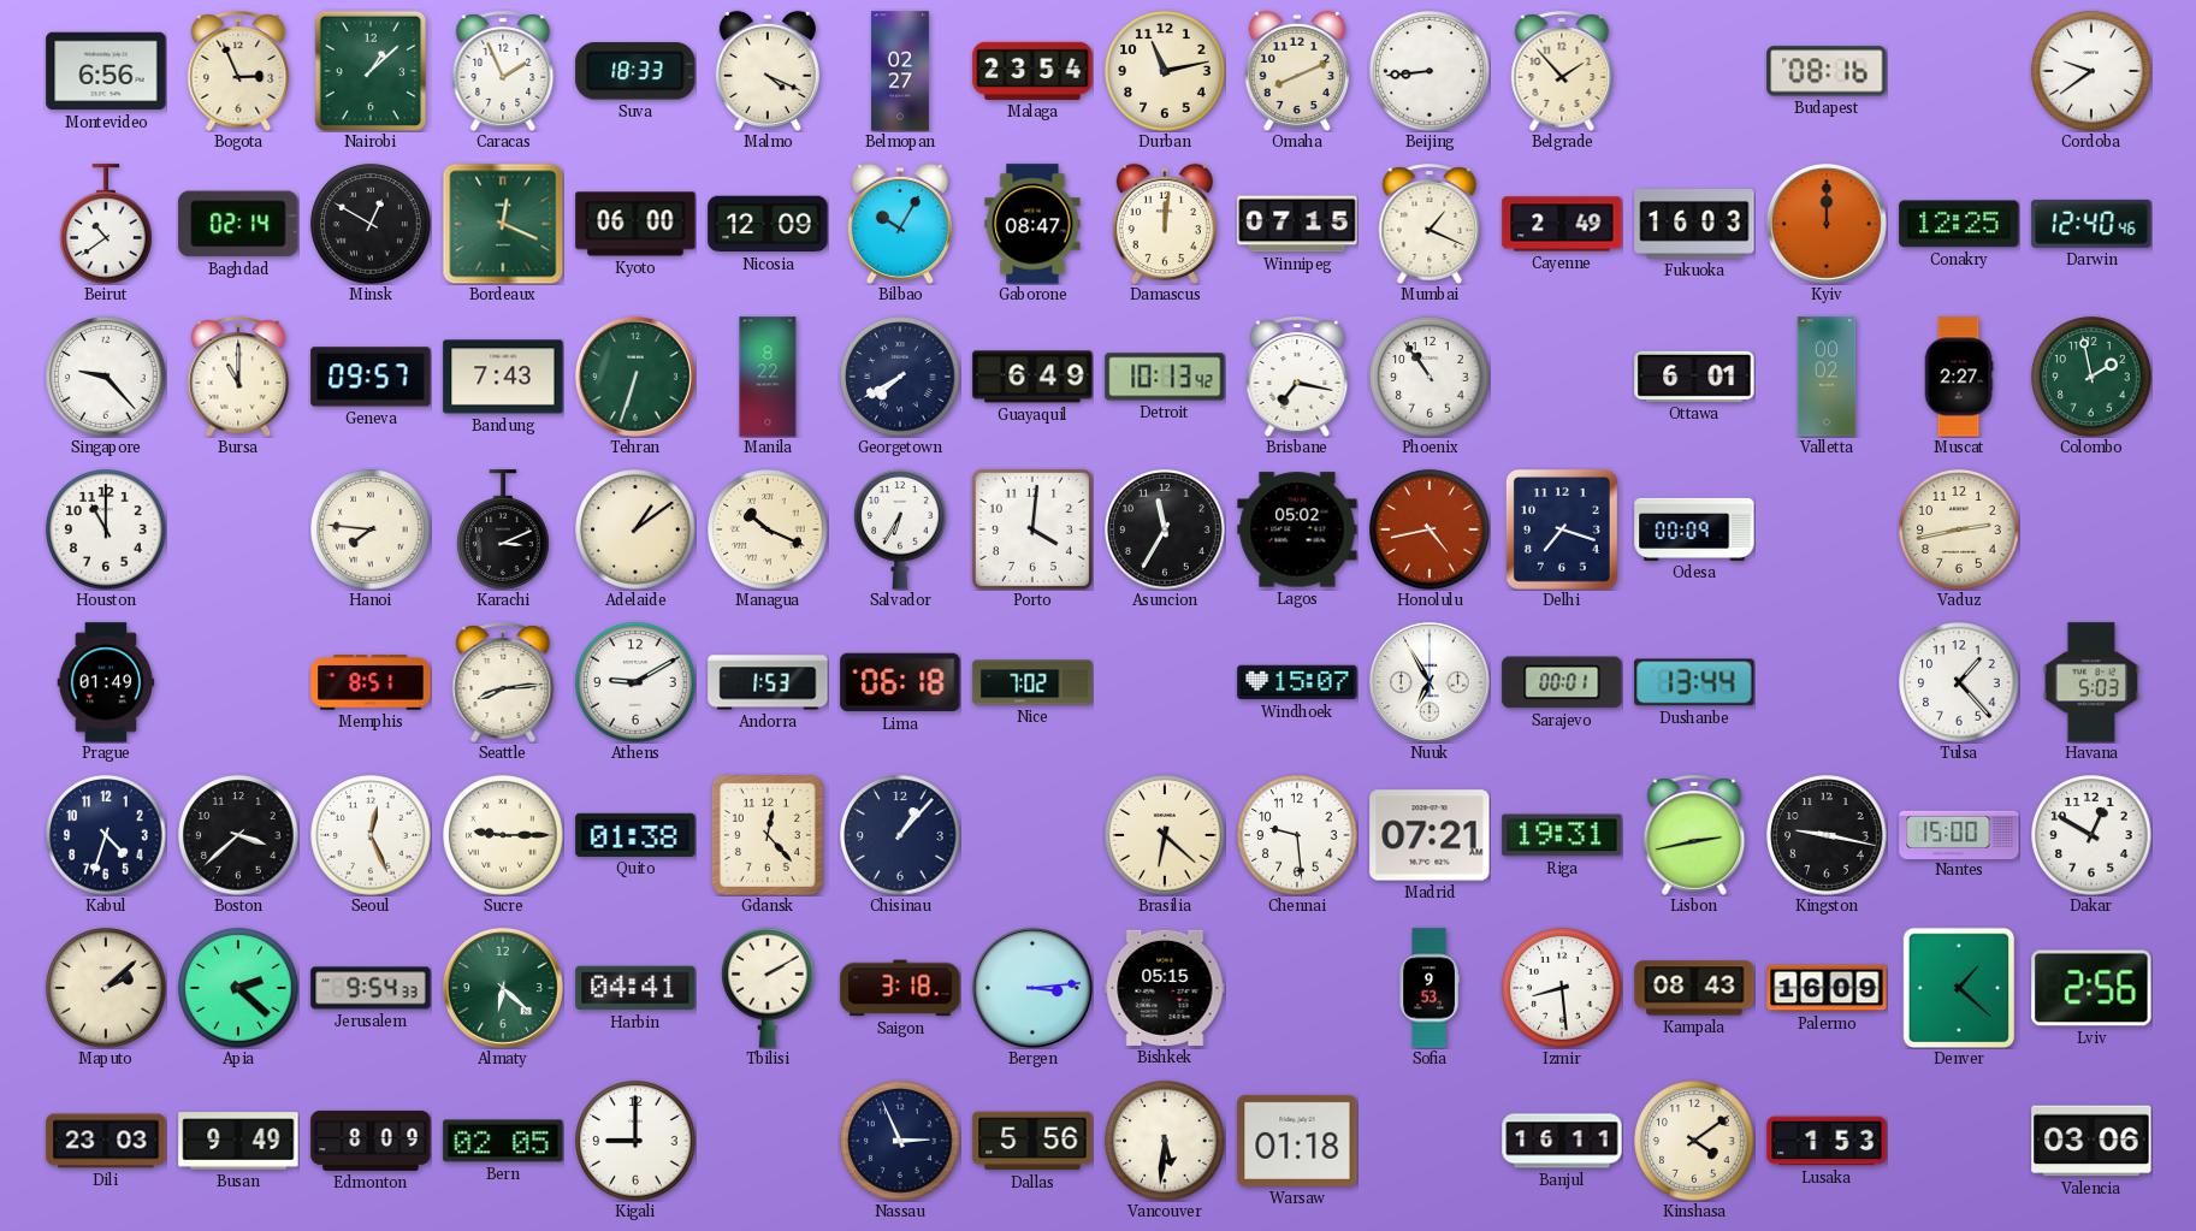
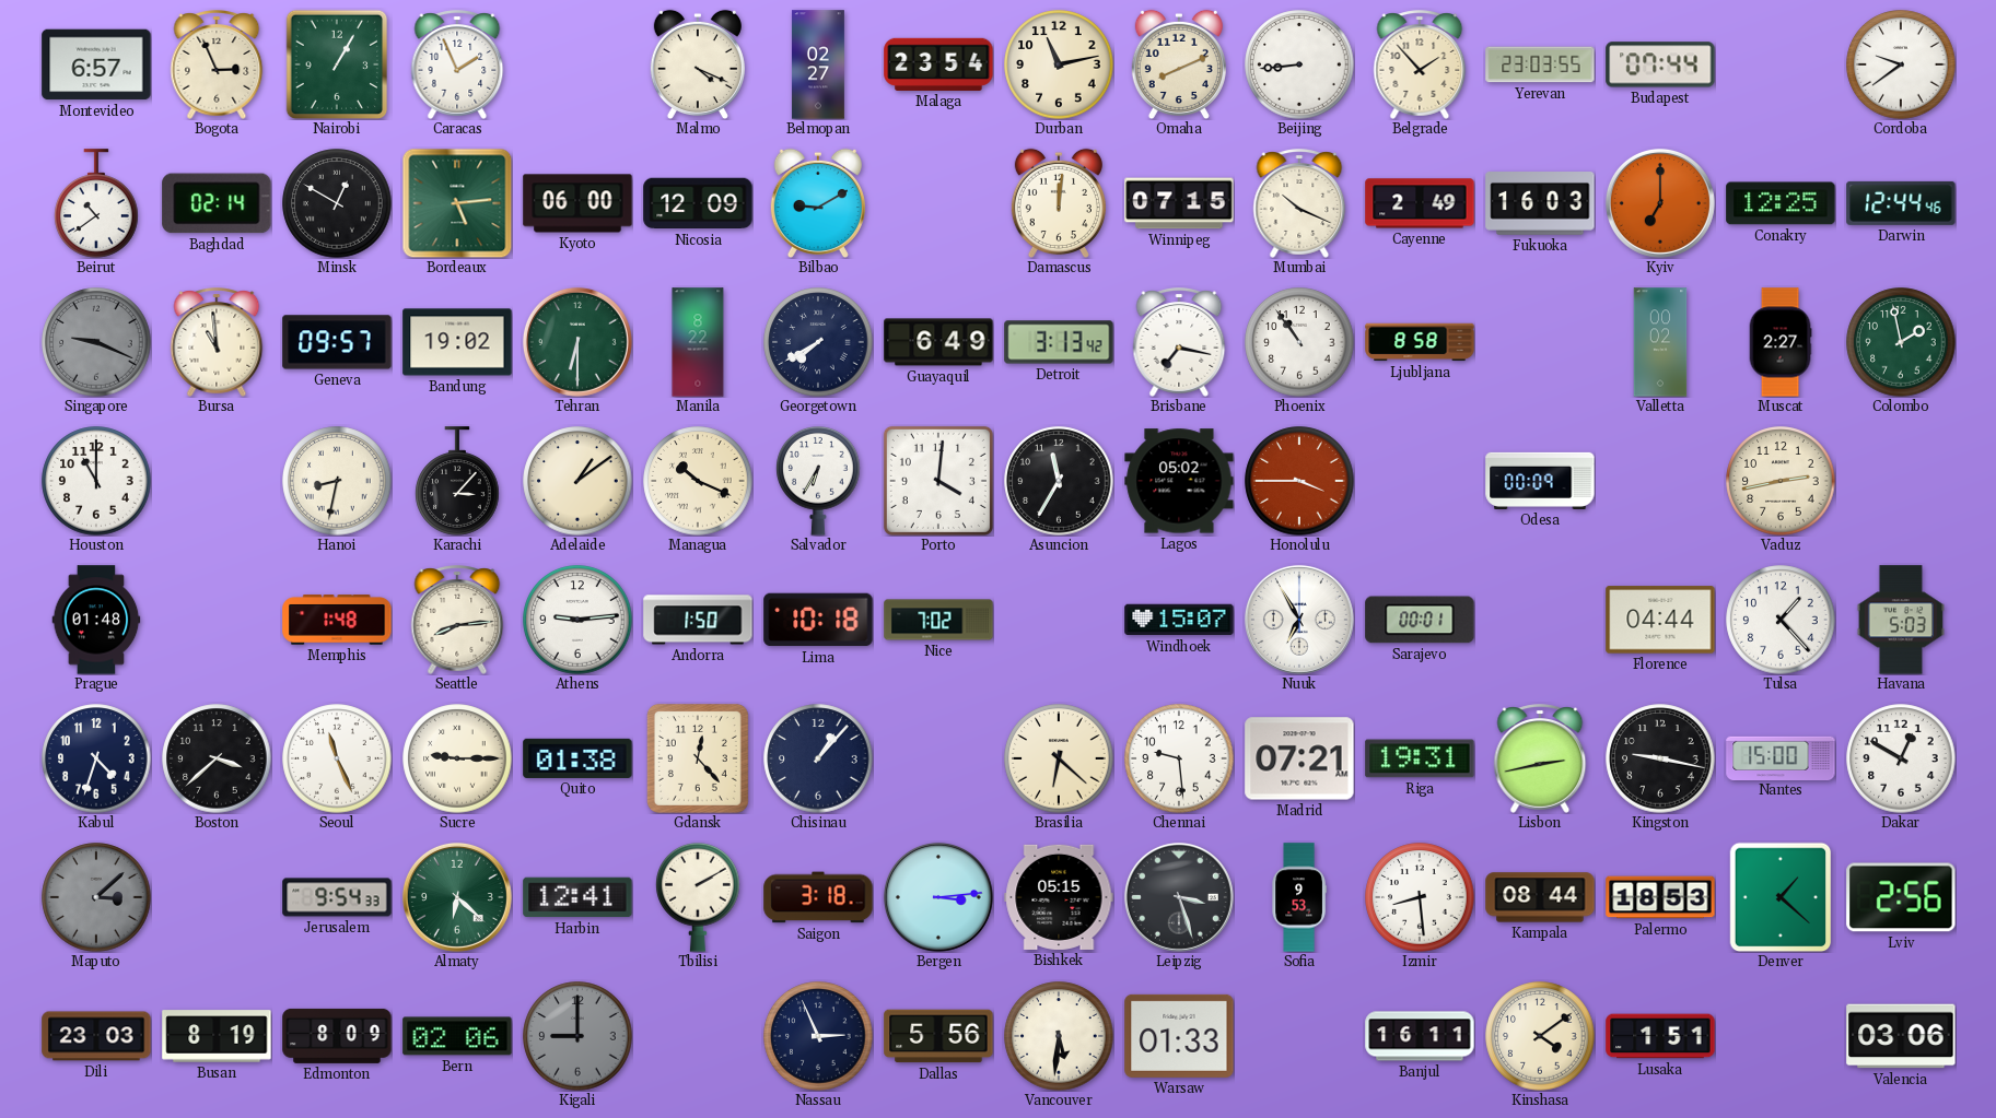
Montevideo: 6:56 -> 6:57 (96, 64)
Nairobi: 1:08 -> 1:05 (337, 64)
Suva: 18:33 -> none (635, 71)
Yerevan: none -> 23:03 (1540, 64)
Budapest: 08:16 -> 07:44 (1660, 64)
Bordeaux: 12:19 -> 5:14 (457, 203)
Bilbao: 10:05 -> 9:10 (818, 203)
Gaborone: 08:47 -> none (1032, 224)
Mumbai: 1:19 -> 10:19 (1299, 203)
Kyiv: 12:00 -> 7:00 (1660, 203)
Darwin: 12:40 -> 12:44 (1901, 203)
Singapore: 9:23 -> 9:19 (96, 342)
Singapore dial: white -> grey (96, 342)
Bursa: 11:00 -> 10:59 (217, 342)
Bandung: 7:43 -> 19:02 (457, 342)
Tehran: 6:33 -> 6:30 (577, 342)
Detroit: 10:13 -> 3:13 (1059, 342)
Ljubljana: none -> 8:58 (1420, 342)
Ottawa: 6:01 -> none (1694, 377)
Hanoi: 7:46 -> 8:32 (337, 481)
Karachi: 3:11 -> 3:07 (457, 481)
Honolulu: 4:43 -> 3:45 (1299, 481)
Delhi: 7:18 -> none (1562, 529)
Prague: 01:49 -> 01:48 (96, 620)
Memphis: 8:51 -> 1:48 (337, 620)
Athens: 9:10 -> 9:14 (577, 620)
Andorra: 1:53 -> 1:50 (698, 620)
Lima: 06:18 -> 10:18 (818, 620)
Dushanbe: 13:44 -> none (1694, 682)
Florence: none -> 04:44 (1660, 620)
Seoul: 12:26 -> 11:26 (337, 758)
Maputo: 2:08 -> 3:08 (96, 897)
Maputo dial: cream -> grey (96, 897)
Apia: 2:22 -> none (238, 988)
Harbin: 04:41 -> 12:41 (577, 897)
Leipzig: none -> 3:27 (1179, 897)
Kampala: 08:43 -> 08:44 (1540, 897)
Palermo: 16:09 -> 18:53 (1660, 897)
Busan: 9:49 -> 8:19 (217, 1036)
Bern: 02:05 -> 02:06 (457, 1036)
Kigali dial: white -> grey (577, 1036)
Warsaw: 01:18 -> 01:33 (1179, 1036)
Lusaka: 1:53 -> 1:51 (1660, 1036)
